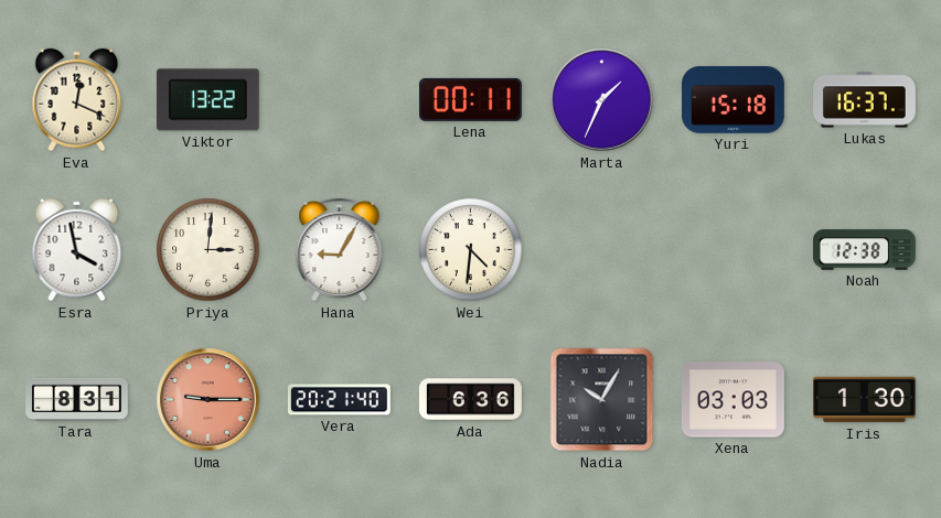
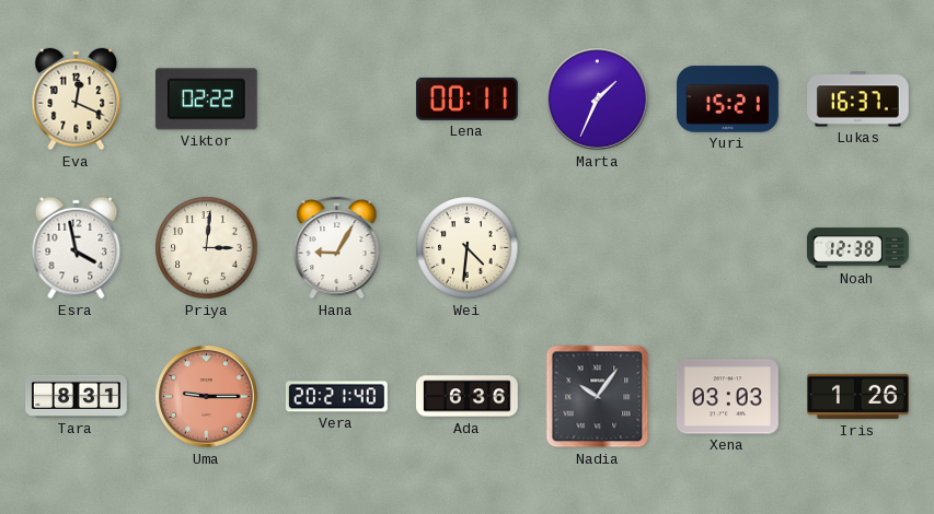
Viktor: 13:22 -> 02:22 (206, 100)
Yuri: 15:18 -> 15:21 (728, 100)
Nadia: 10:05 -> 10:06 (598, 397)
Iris: 1:30 -> 1:26 (858, 397)
